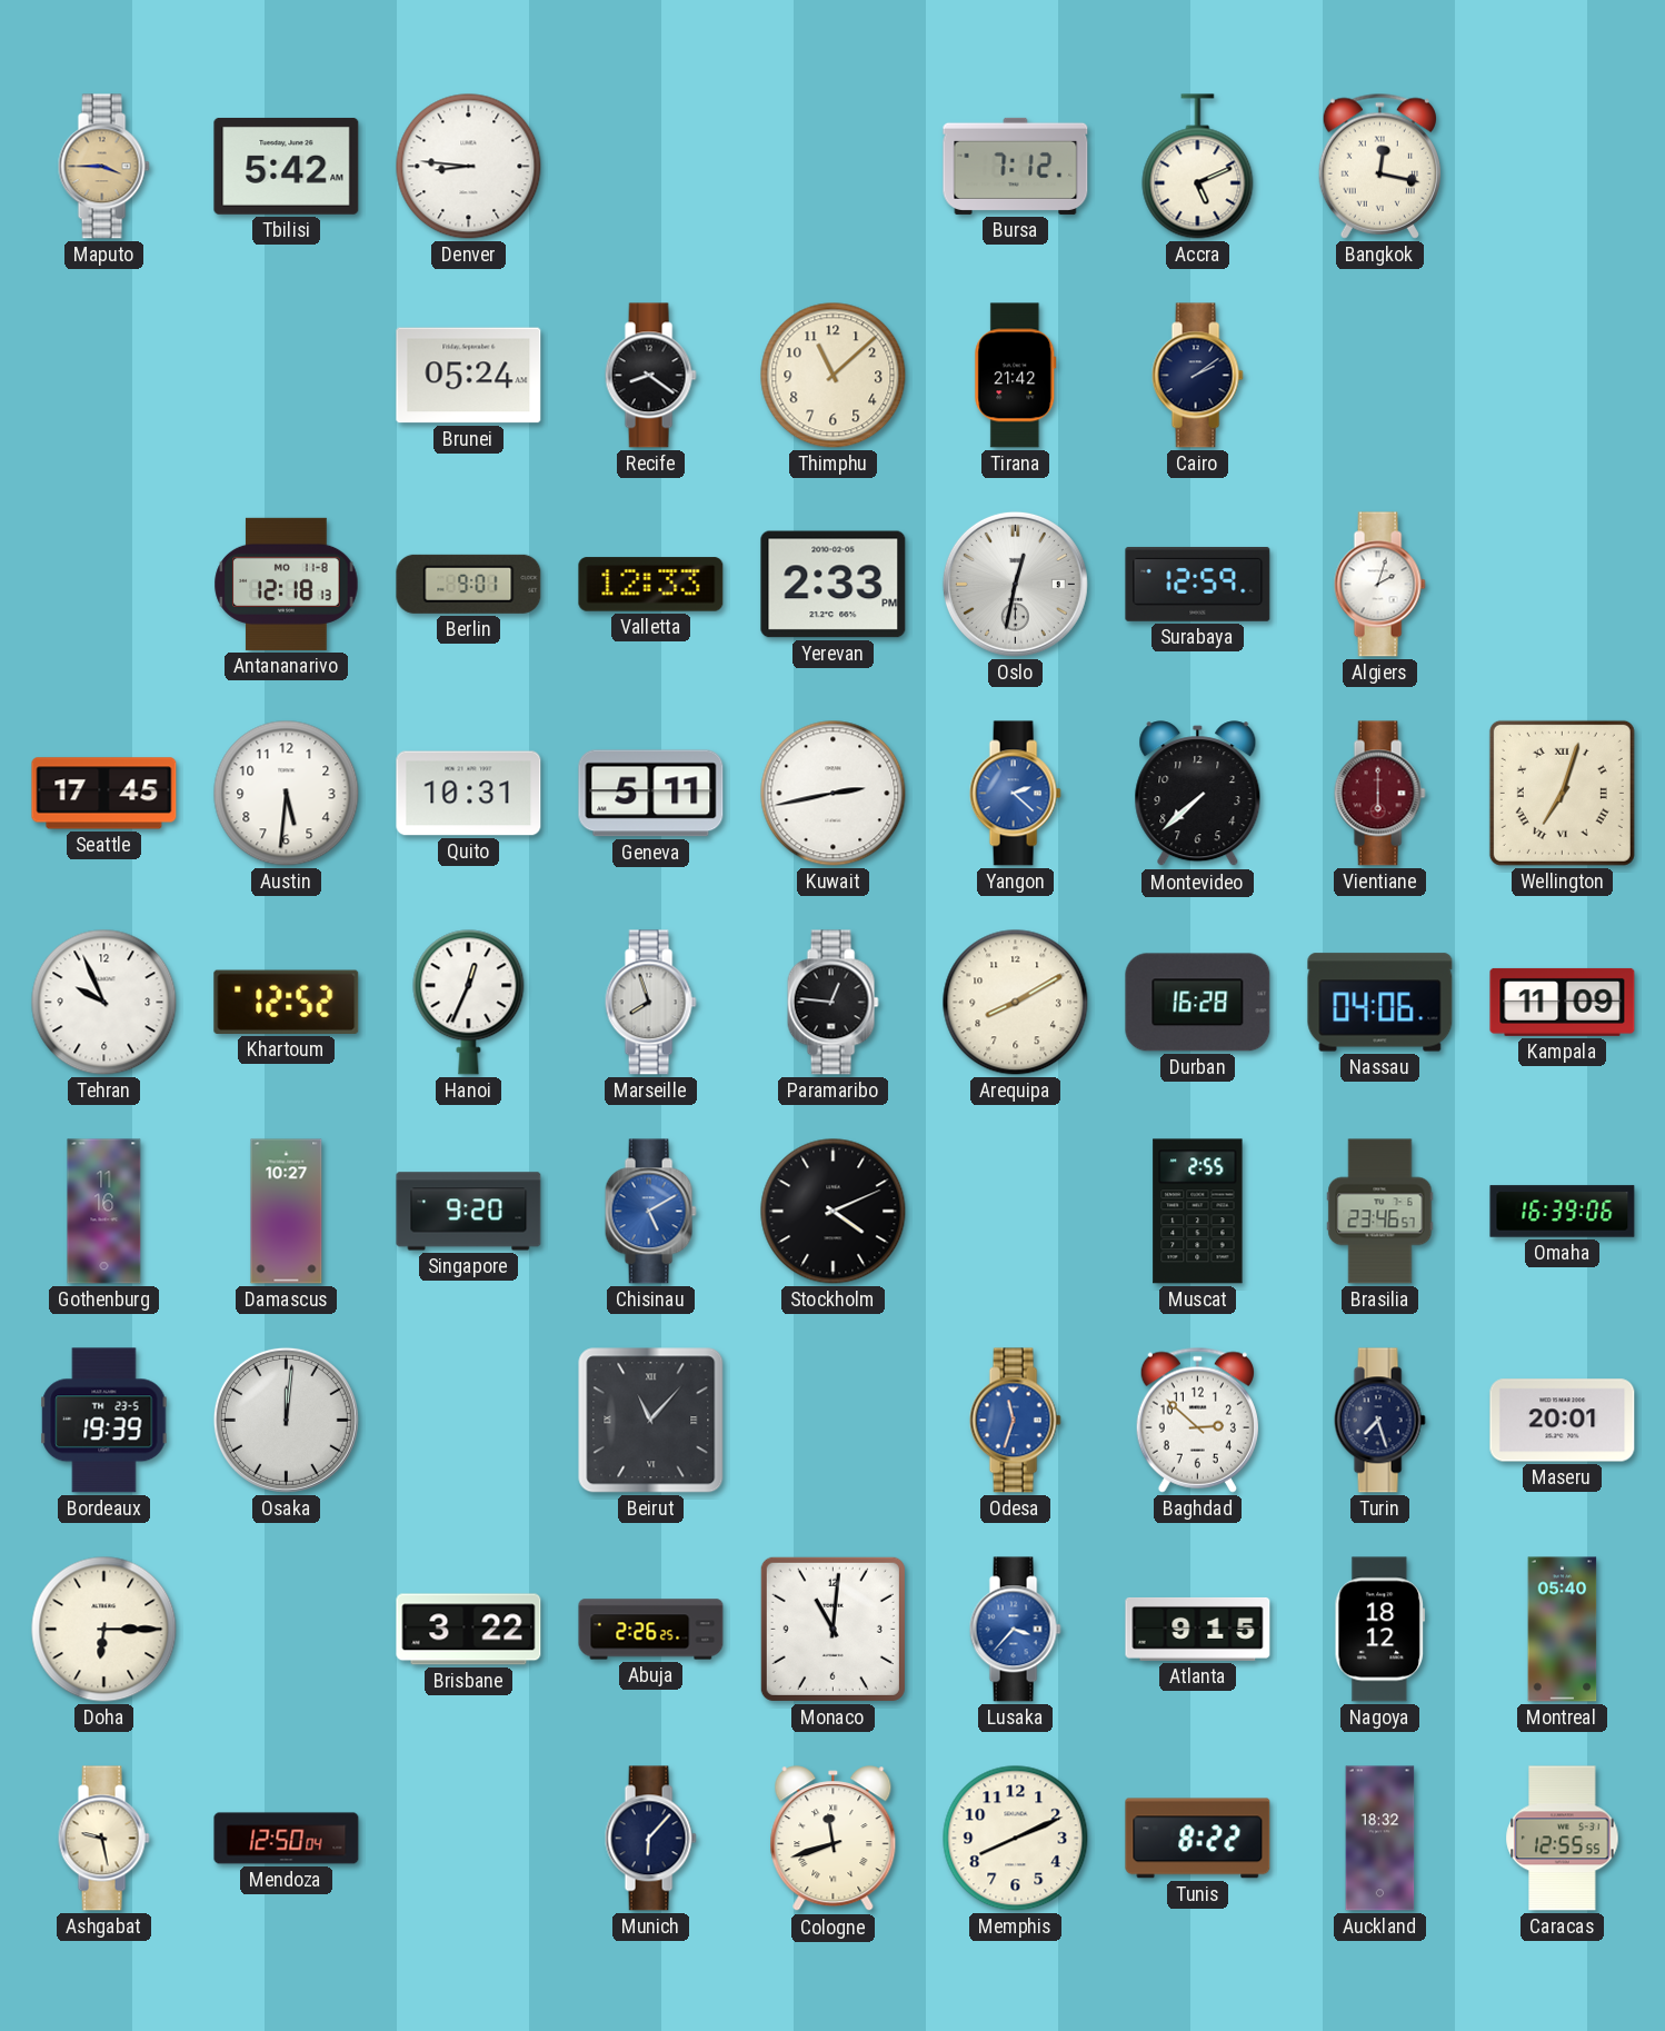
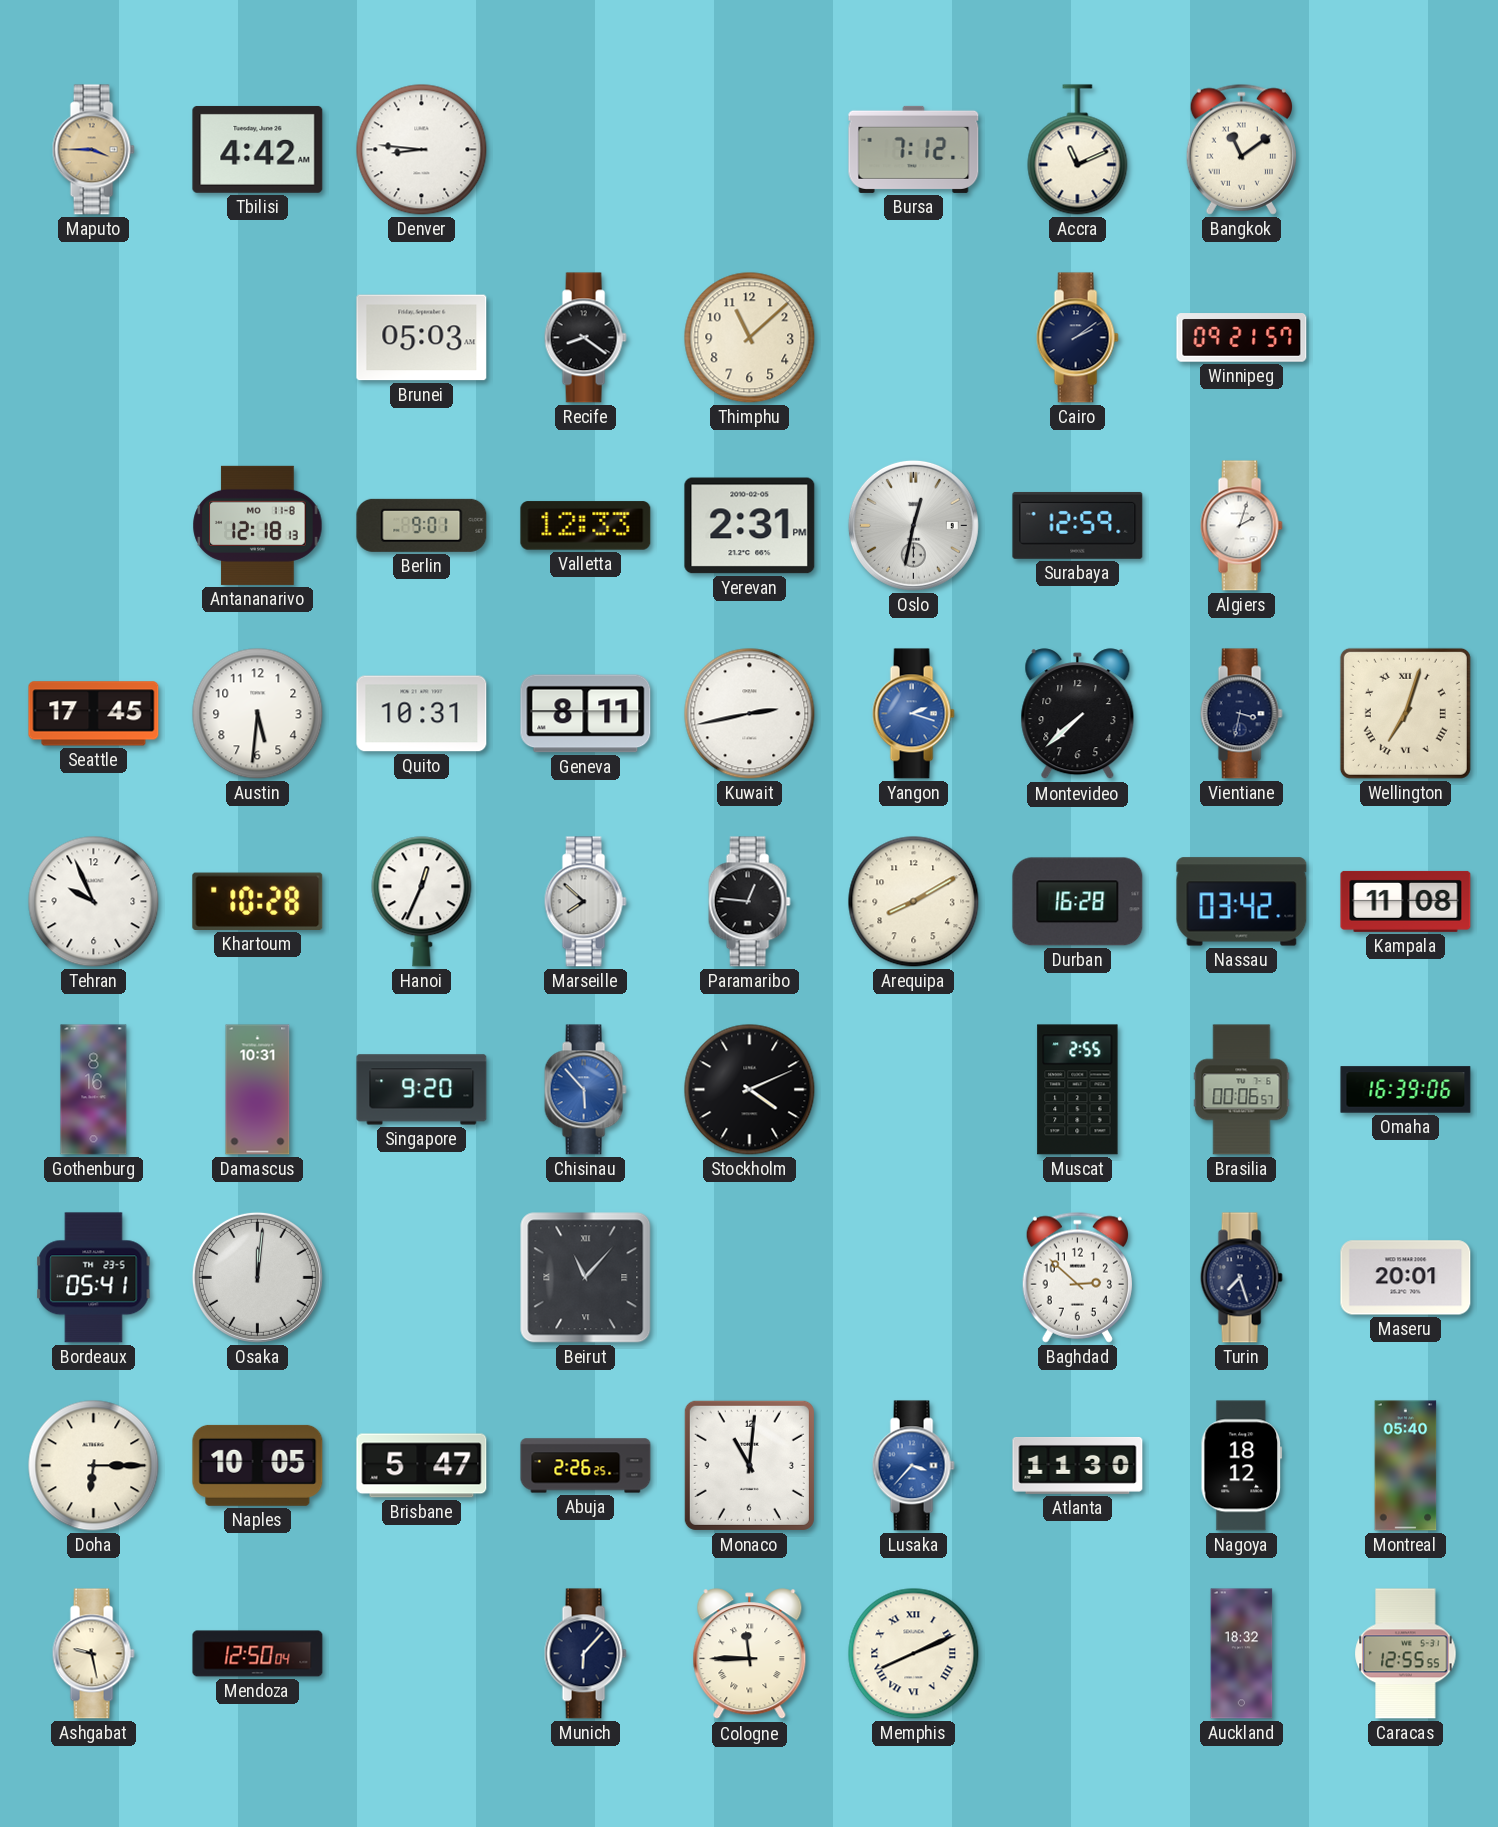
Tbilisi: 5:42 -> 4:42 (258, 149)
Accra: 5:11 -> 11:11 (1078, 150)
Bangkok: 12:17 -> 11:09 (1241, 149)
Brunei: 05:24 -> 05:03 (422, 338)
Tirana: 21:42 -> none (1016, 376)
Winnipeg: none -> 09:21 (1242, 338)
Yerevan: 2:33 -> 2:31 (750, 526)
Geneva: 5:11 -> 8:11 (586, 714)
Yangon: 2:22 -> 2:18 (913, 714)
Vientiane: 6:00 -> 3:32 (1241, 714)
Vientiane dial: burgundy -> navy (1241, 714)
Khartoum: 12:52 -> 10:28 (258, 901)
Marseille: 7:57 -> 7:52 (585, 902)
Nassau: 04:06 -> 03:42 (1242, 902)
Kampala: 11:09 -> 11:08 (1406, 901)
Gothenburg: 11:16 -> 8:16 (94, 1090)
Damascus: 10:27 -> 10:31 (258, 1090)
Chisinau: 5:10 -> 5:53 (585, 1090)
Brasilia: 23:46 -> 00:06 (1242, 1090)
Bordeaux: 19:39 -> 05:41 (94, 1278)
Odesa: 11:33 -> none (1015, 1421)
Naples: none -> 10:05 (258, 1465)
Brisbane: 3:22 -> 5:47 (422, 1466)
Atlanta: 9:15 -> 11:30 (1078, 1465)
Cologne: 11:42 -> 11:45 (750, 1654)
Memphis numerals: Arabic -> Roman (914, 1654)
Tunis: 8:22 -> none (1198, 1839)
